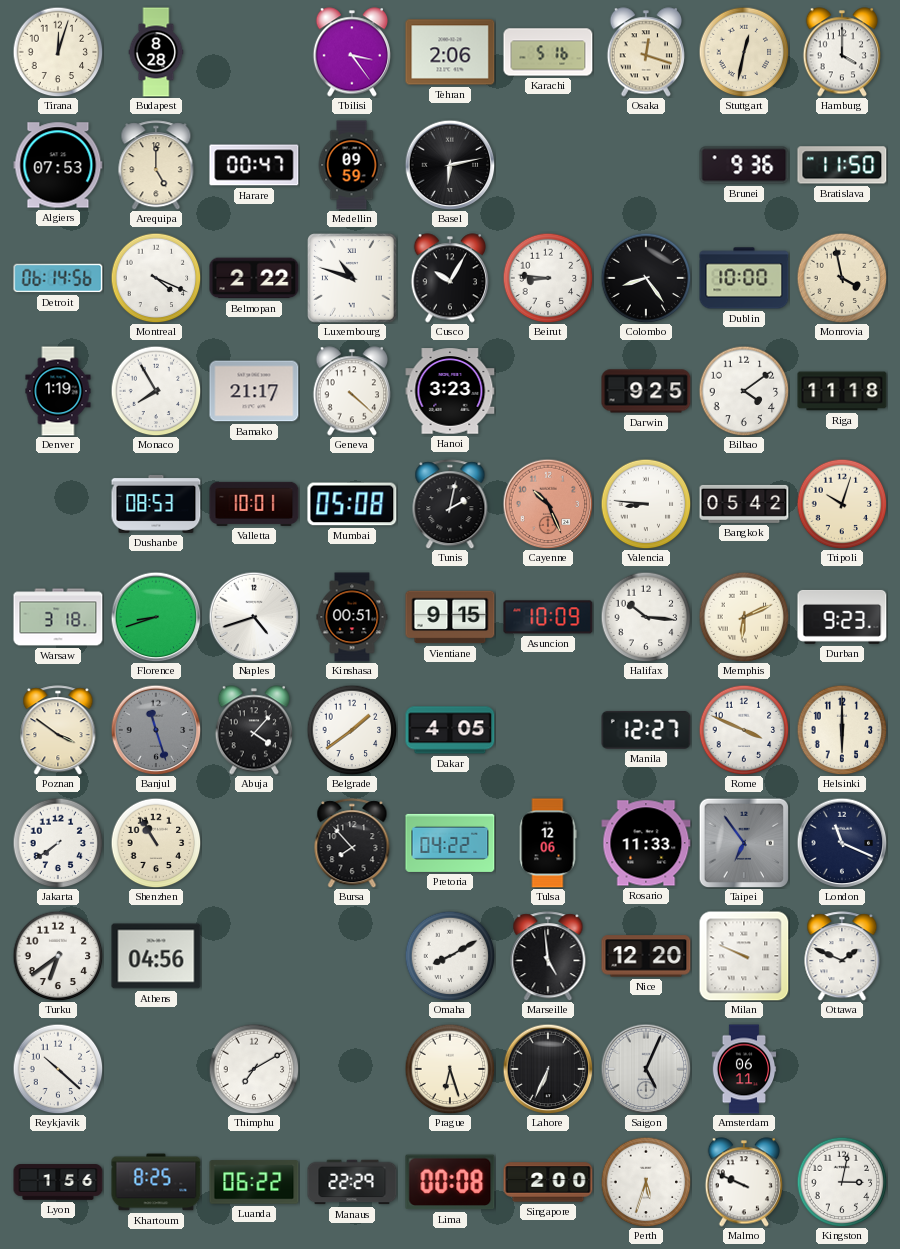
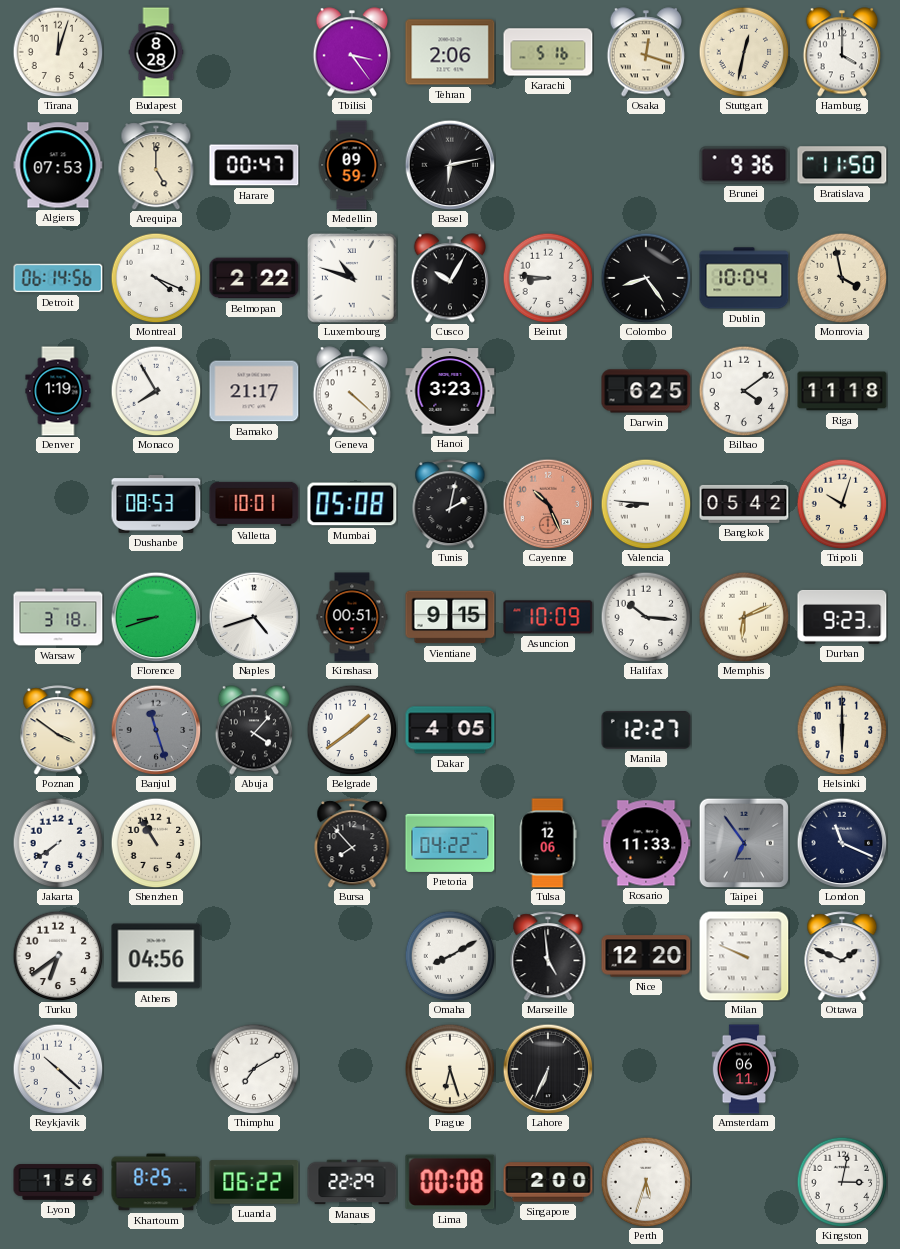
Dublin: 10:00 -> 10:04 (744, 278)
Darwin: 9:25 -> 6:25 (646, 391)
Rome: 3:49 -> none (744, 730)
Saigon: 5:04 -> none (646, 1069)
Malmo: 9:49 -> none (743, 1182)
